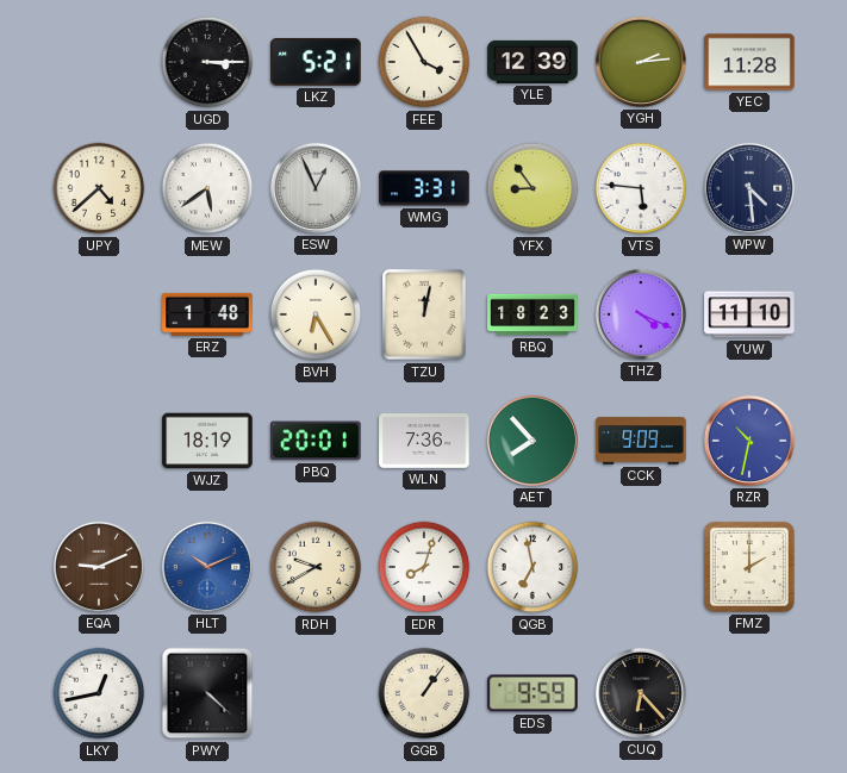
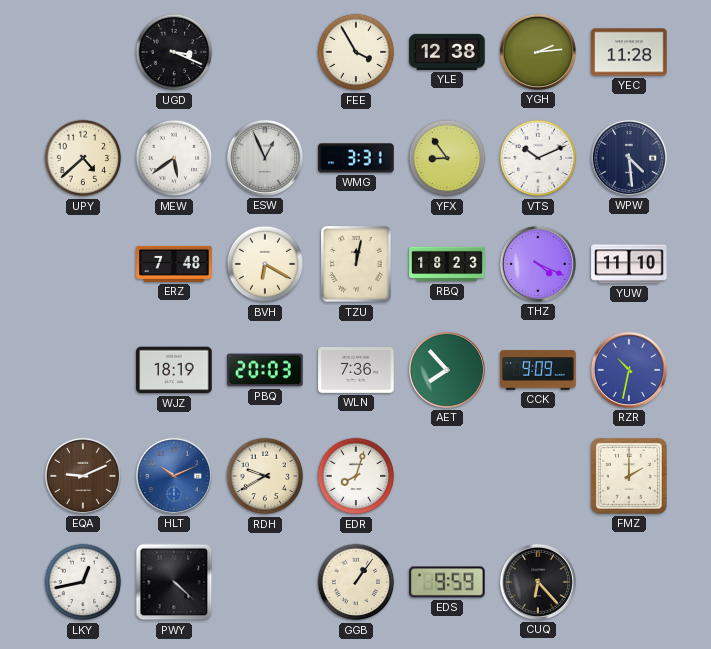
UGD: 3:15 -> 3:19 (174, 52)
LKZ: 5:21 -> none (316, 62)
YLE: 12:39 -> 12:38 (447, 52)
VTS: 5:46 -> 10:11 (538, 158)
ERZ: 1:48 -> 7:48 (174, 264)
BVH: 6:25 -> 6:20 (265, 264)
PBQ: 20:01 -> 20:03 (265, 370)
QGB: 6:58 -> none (533, 567)
